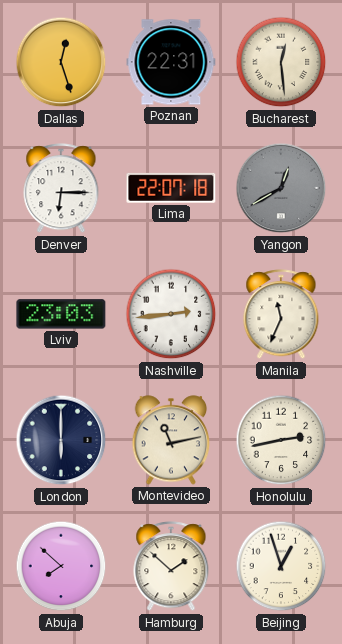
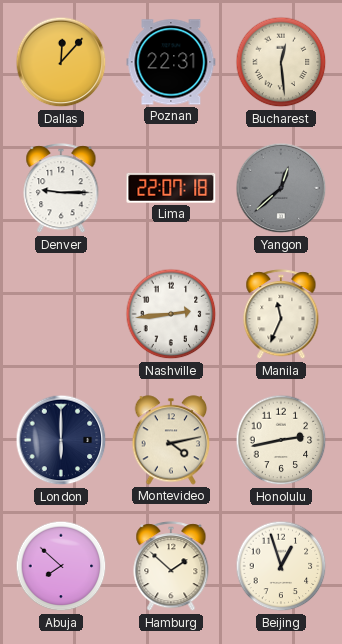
Dallas: 12:27 -> 12:07 (61, 62)
Denver: 6:15 -> 9:15 (61, 189)
Yangon: 12:40 -> 12:38 (281, 188)
Lviv: 23:03 -> none (61, 314)
Montevideo: 11:13 -> 4:13 (171, 440)
